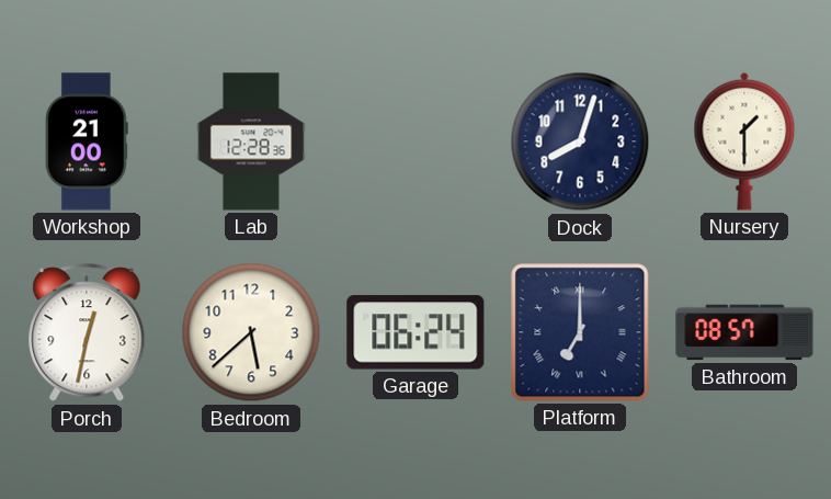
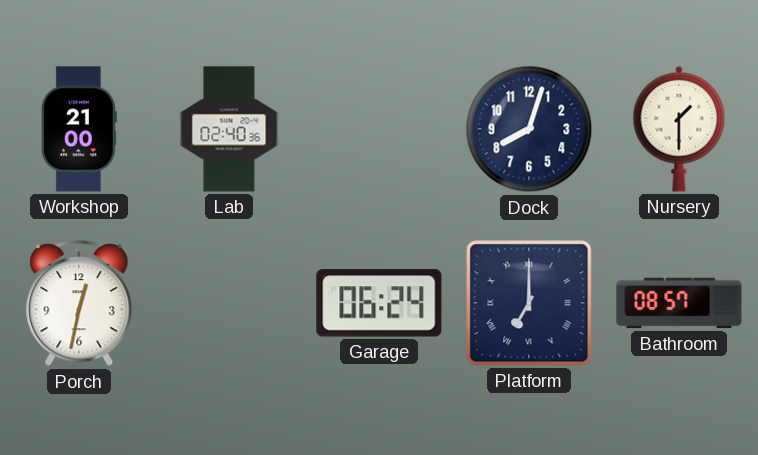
Lab: 12:28 -> 02:40 (229, 129)
Bedroom: 5:38 -> none (251, 332)
